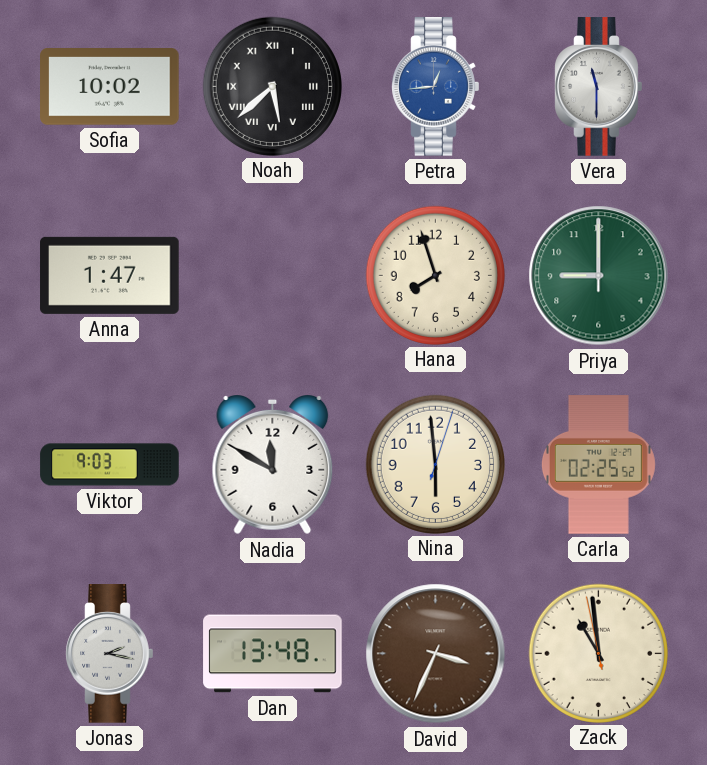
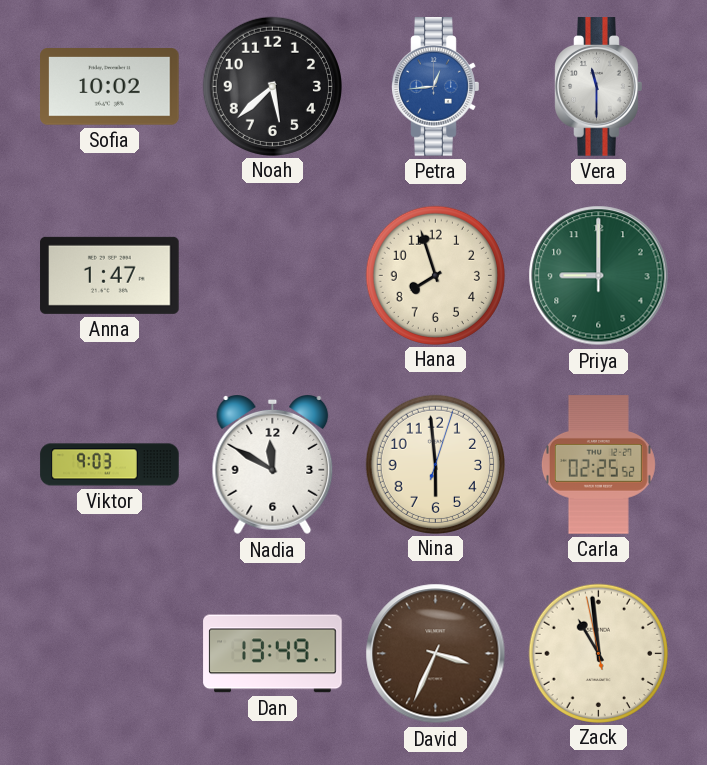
Noah numerals: Roman -> Arabic (272, 86)
Jonas: 2:17 -> none (110, 654)
Dan: 13:48 -> 13:49 (273, 654)
